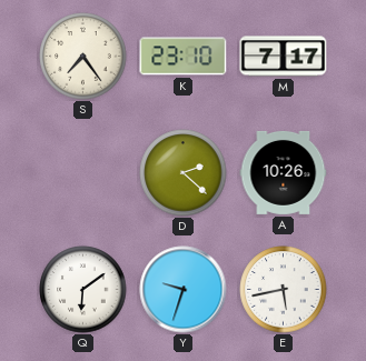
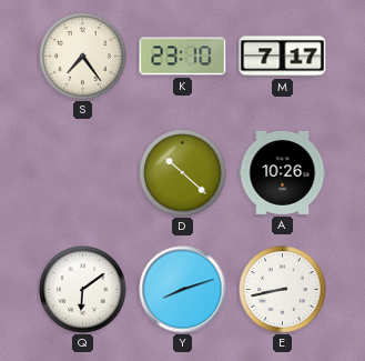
D: 2:22 -> 10:22 (183, 173)
Y: 9:33 -> 8:12 (183, 290)
E: 5:43 -> 8:43 (283, 290)
